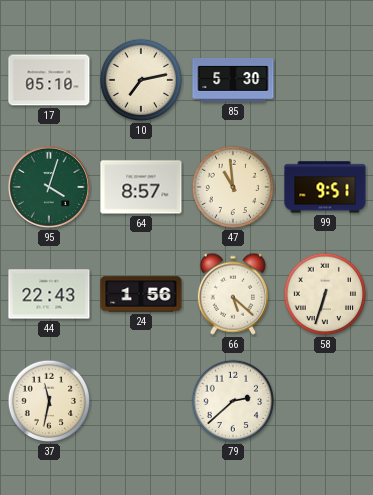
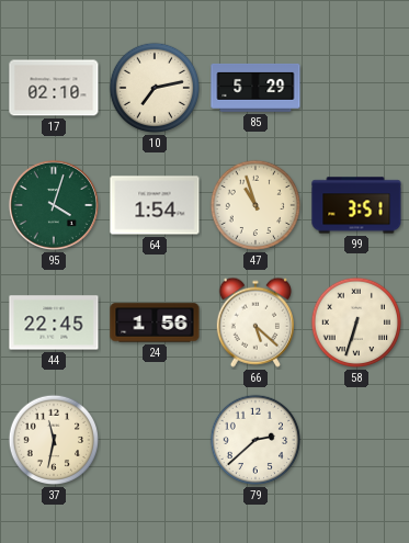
17: 05:10 -> 02:10 (54, 88)
85: 5:30 -> 5:29 (255, 88)
64: 8:57 -> 1:54 (155, 205)
47: 10:59 -> 10:57 (255, 205)
99: 9:51 -> 3:51 (356, 205)
44: 22:43 -> 22:45 (54, 323)
